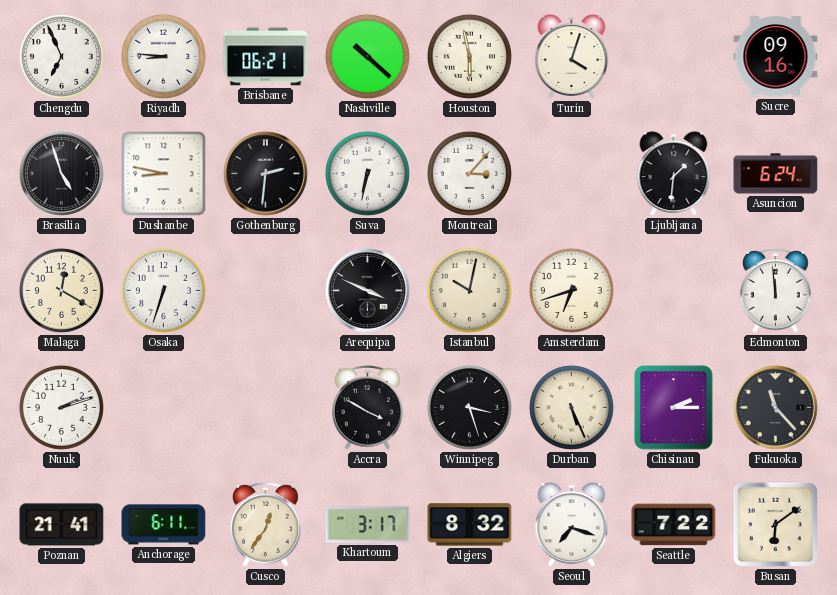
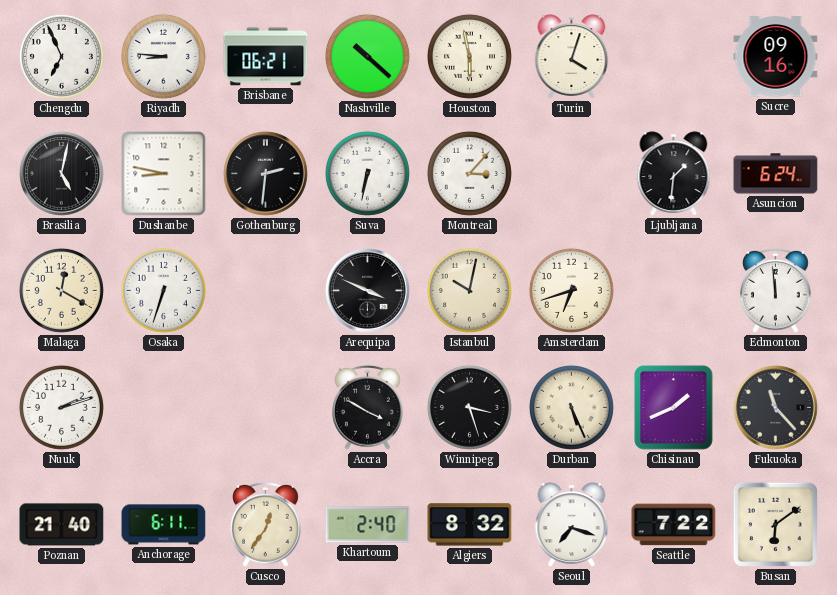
Brasilia: 4:57 -> 5:02 (61, 173)
Chisinau: 2:15 -> 1:41 (674, 408)
Poznan: 21:41 -> 21:40 (62, 525)
Khartoum: 3:17 -> 2:40 (368, 525)
